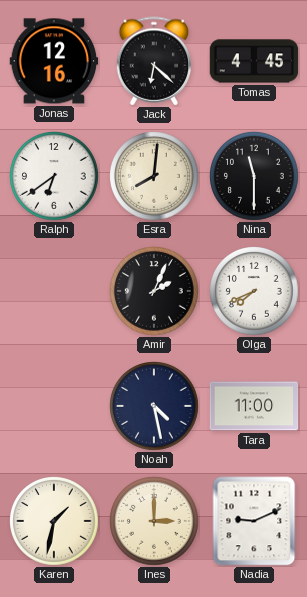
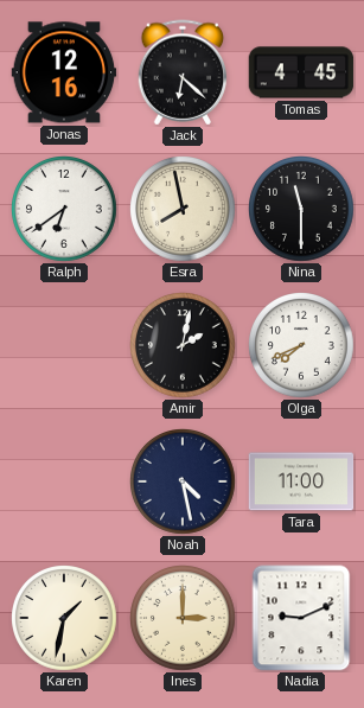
Esra: 8:01 -> 7:58 (184, 210)
Amir: 2:04 -> 2:02 (184, 346)
